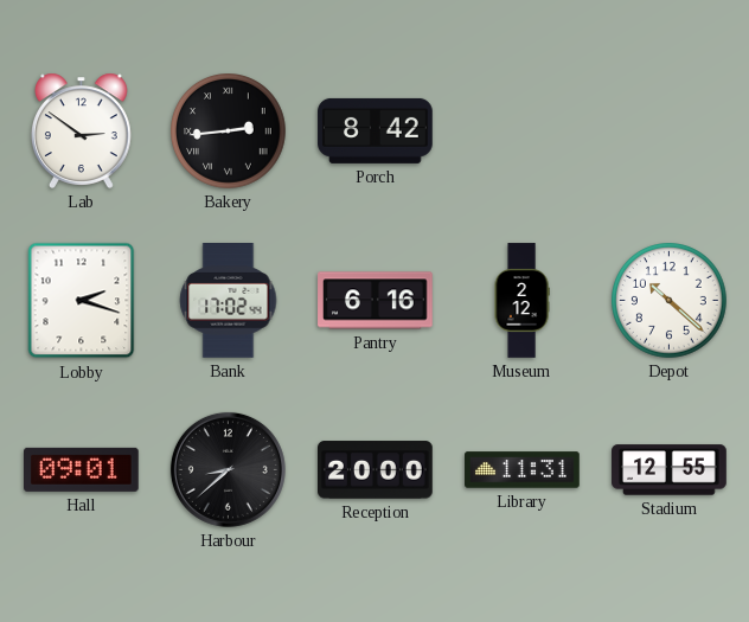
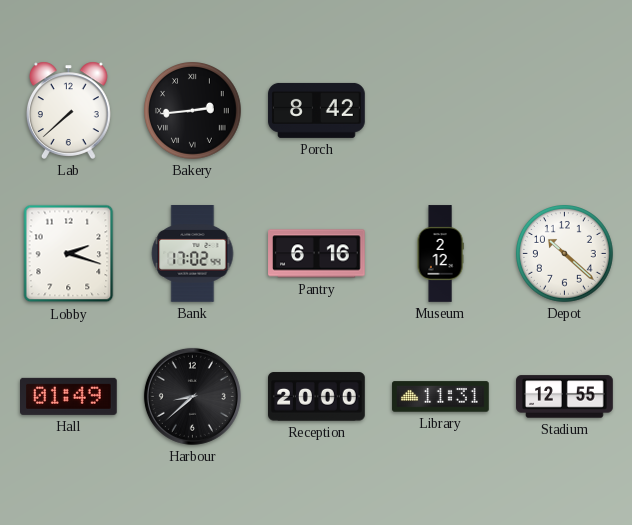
Lab: 2:51 -> 7:38 (68, 110)
Hall: 09:01 -> 01:49 (69, 396)
